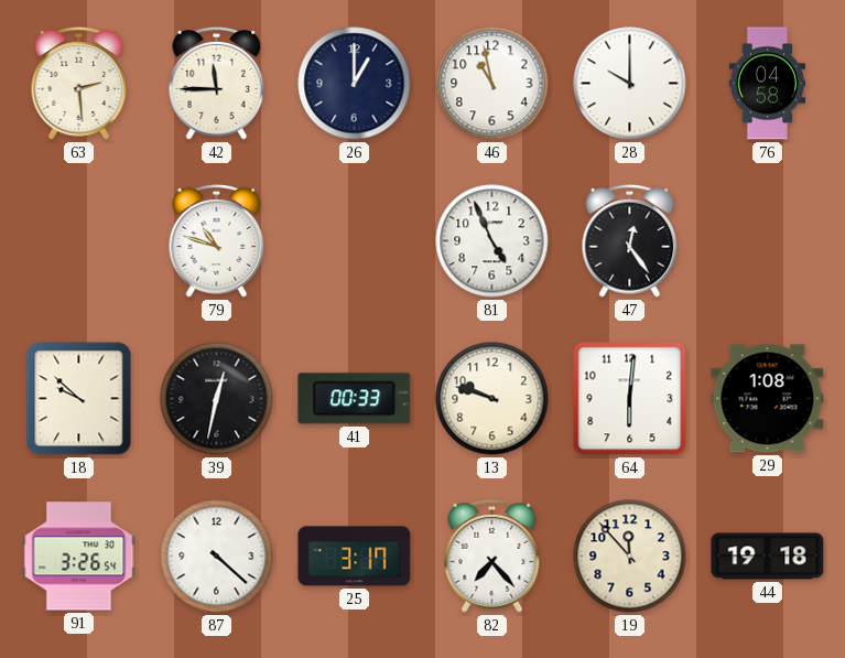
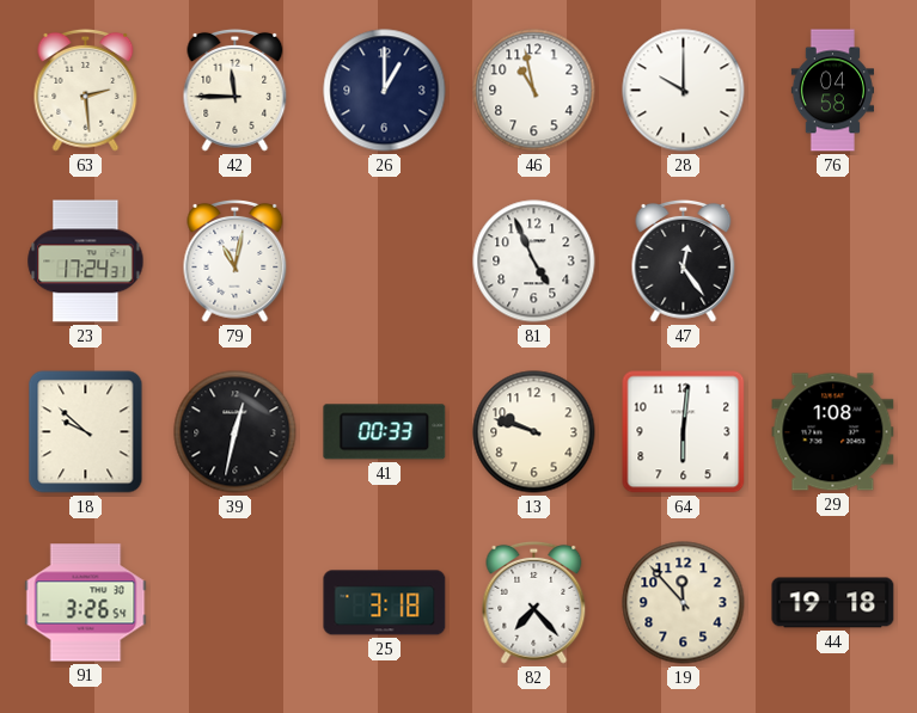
23: none -> 17:24 (86, 262)
79: 10:48 -> 11:02 (236, 260)
87: 4:22 -> none (217, 557)
25: 3:17 -> 3:18 (385, 603)
